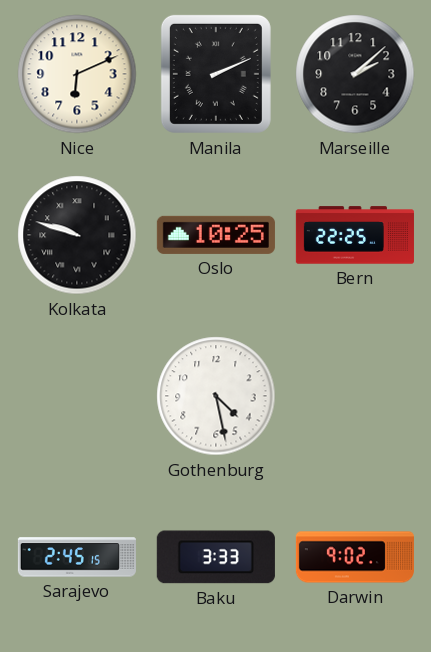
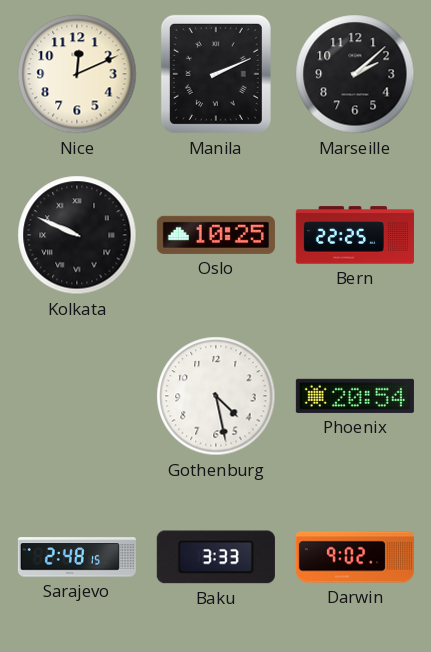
Nice: 6:11 -> 12:11 (77, 74)
Kolkata: 9:48 -> 9:49 (77, 235)
Phoenix: none -> 20:54 (355, 396)
Sarajevo: 2:45 -> 2:48 (77, 557)
